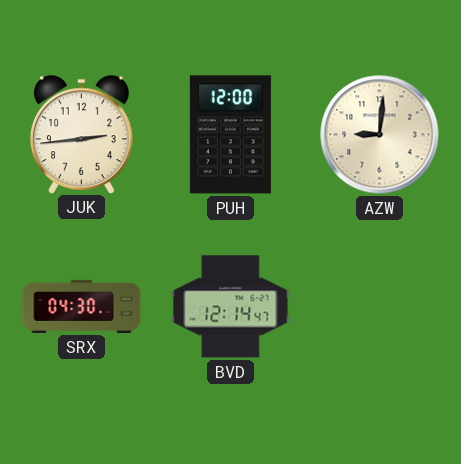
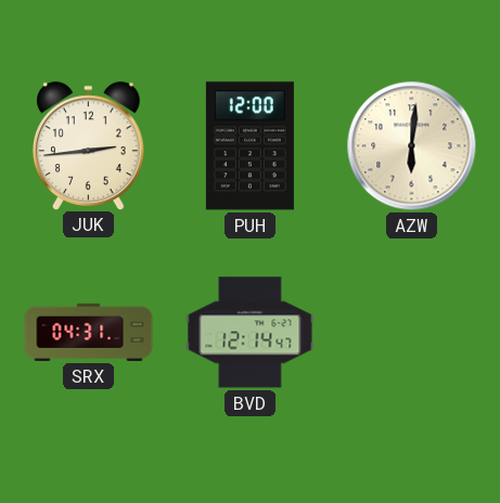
AZW: 9:01 -> 6:01 (412, 146)
SRX: 04:30 -> 04:31 (89, 332)
